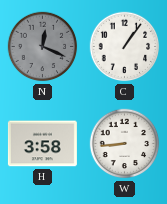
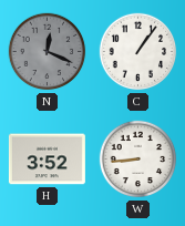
H: 3:58 -> 3:52 (47, 160)
